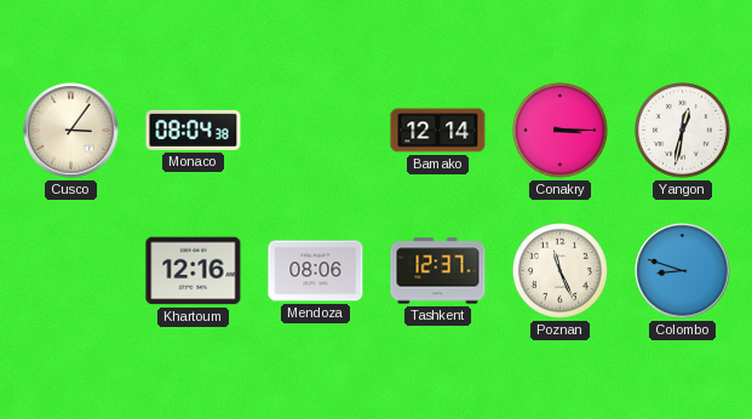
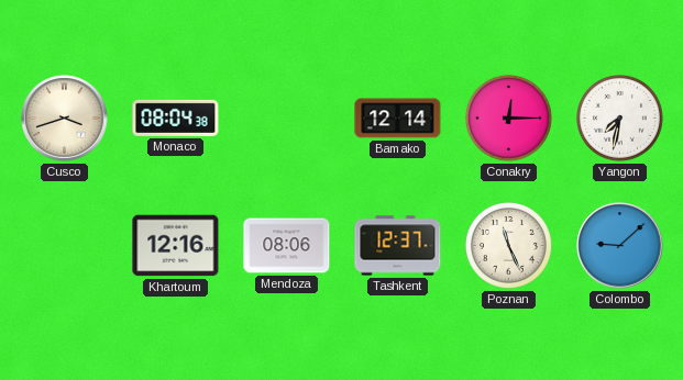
Cusco: 3:06 -> 3:42 (65, 119)
Conakry: 3:15 -> 12:15 (508, 118)
Yangon: 12:32 -> 7:32 (619, 118)
Colombo: 8:48 -> 9:08 (620, 246)
